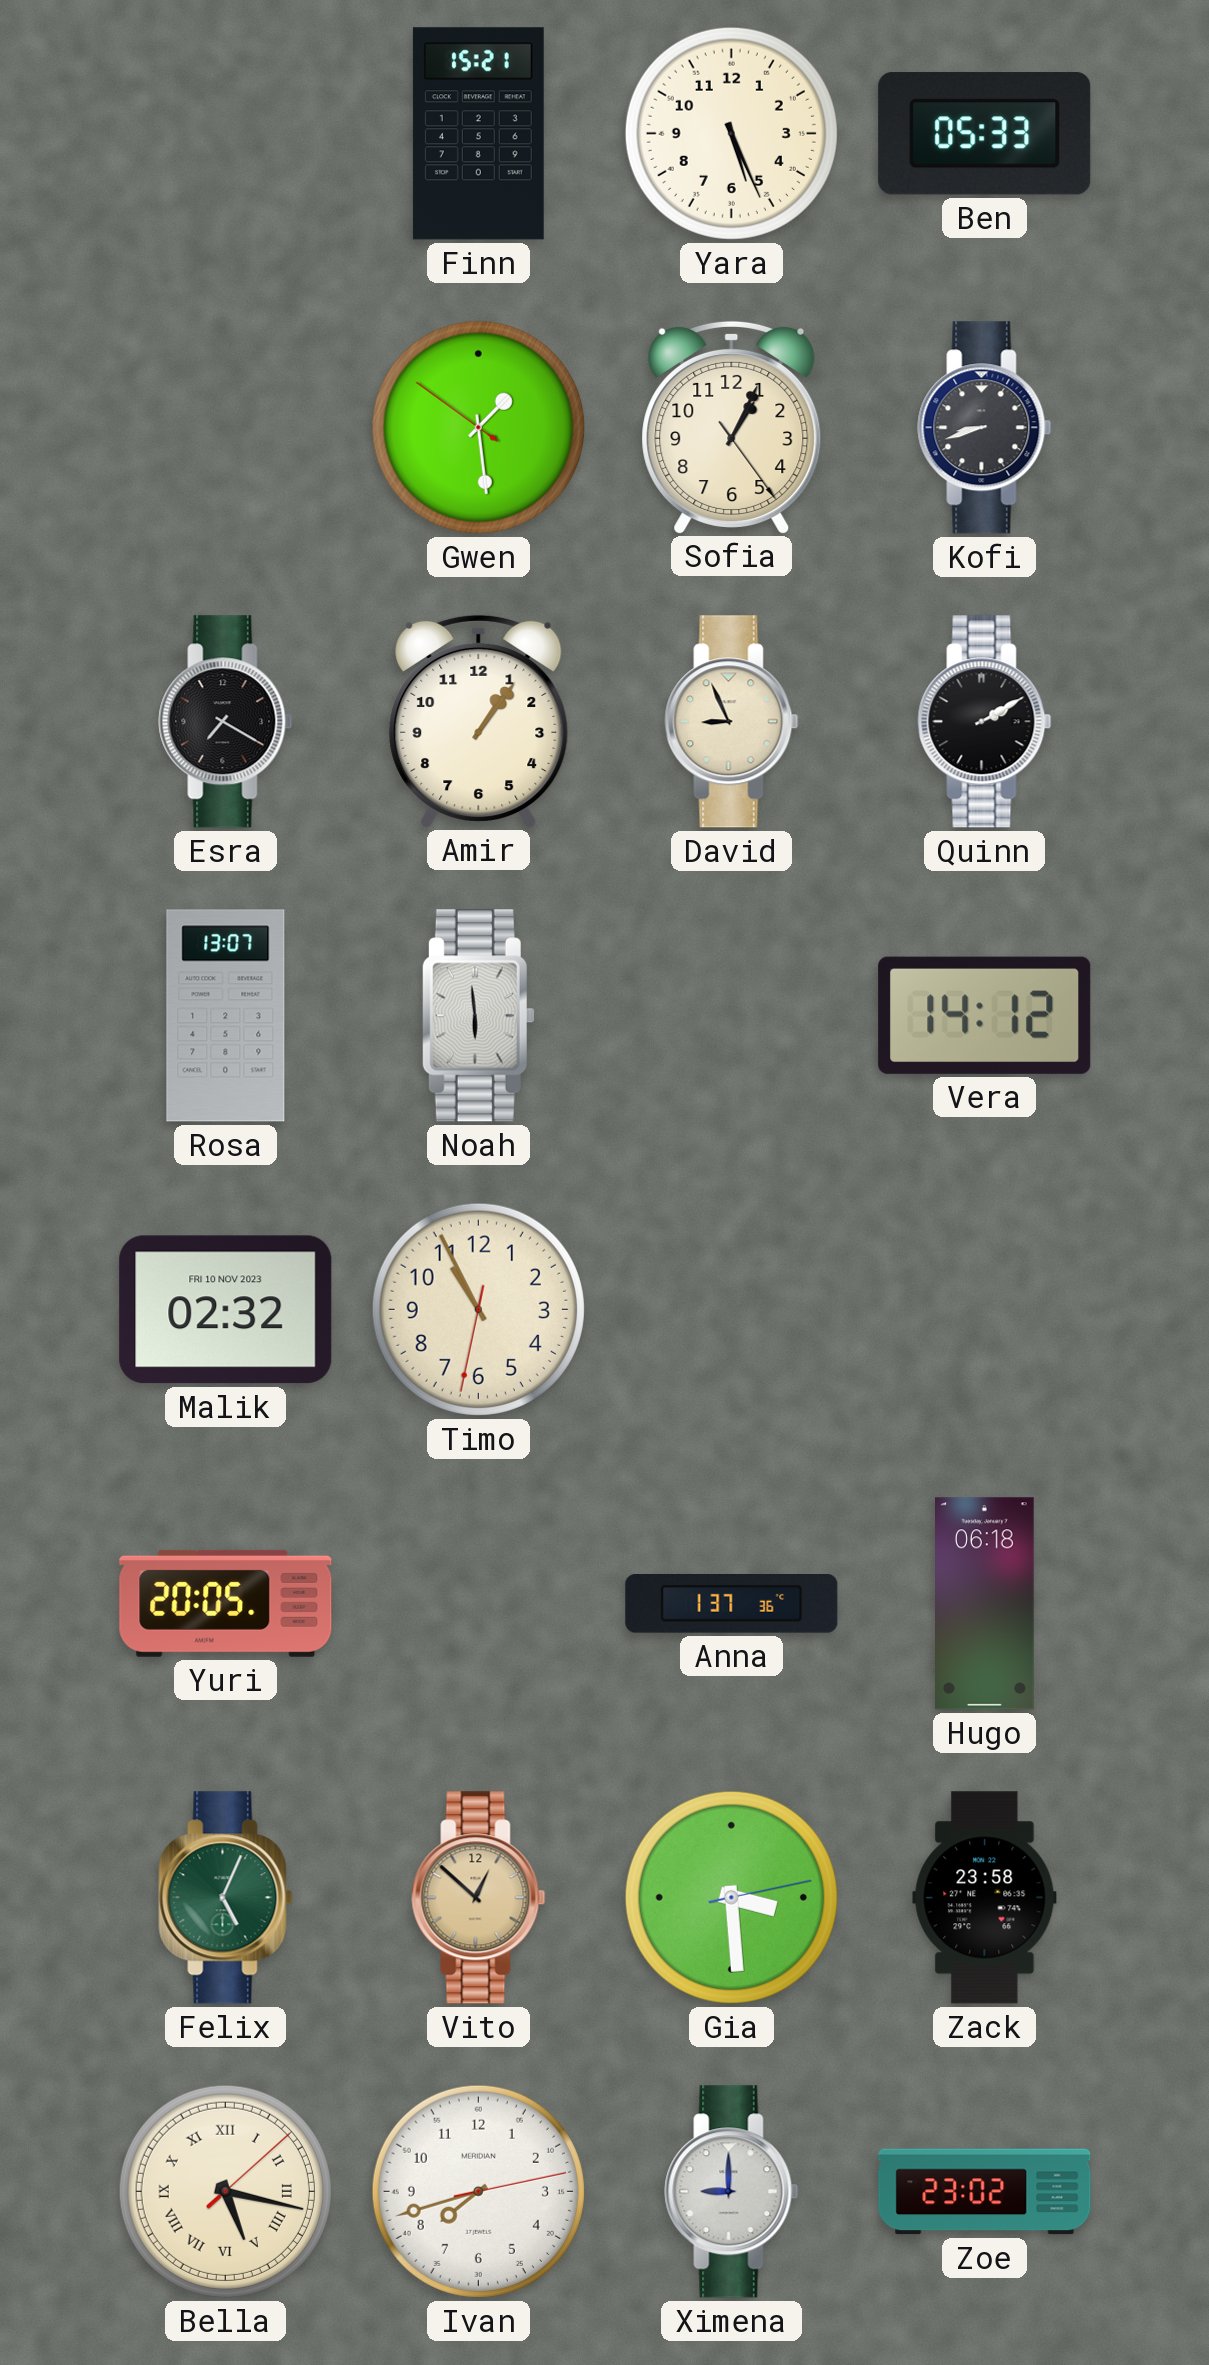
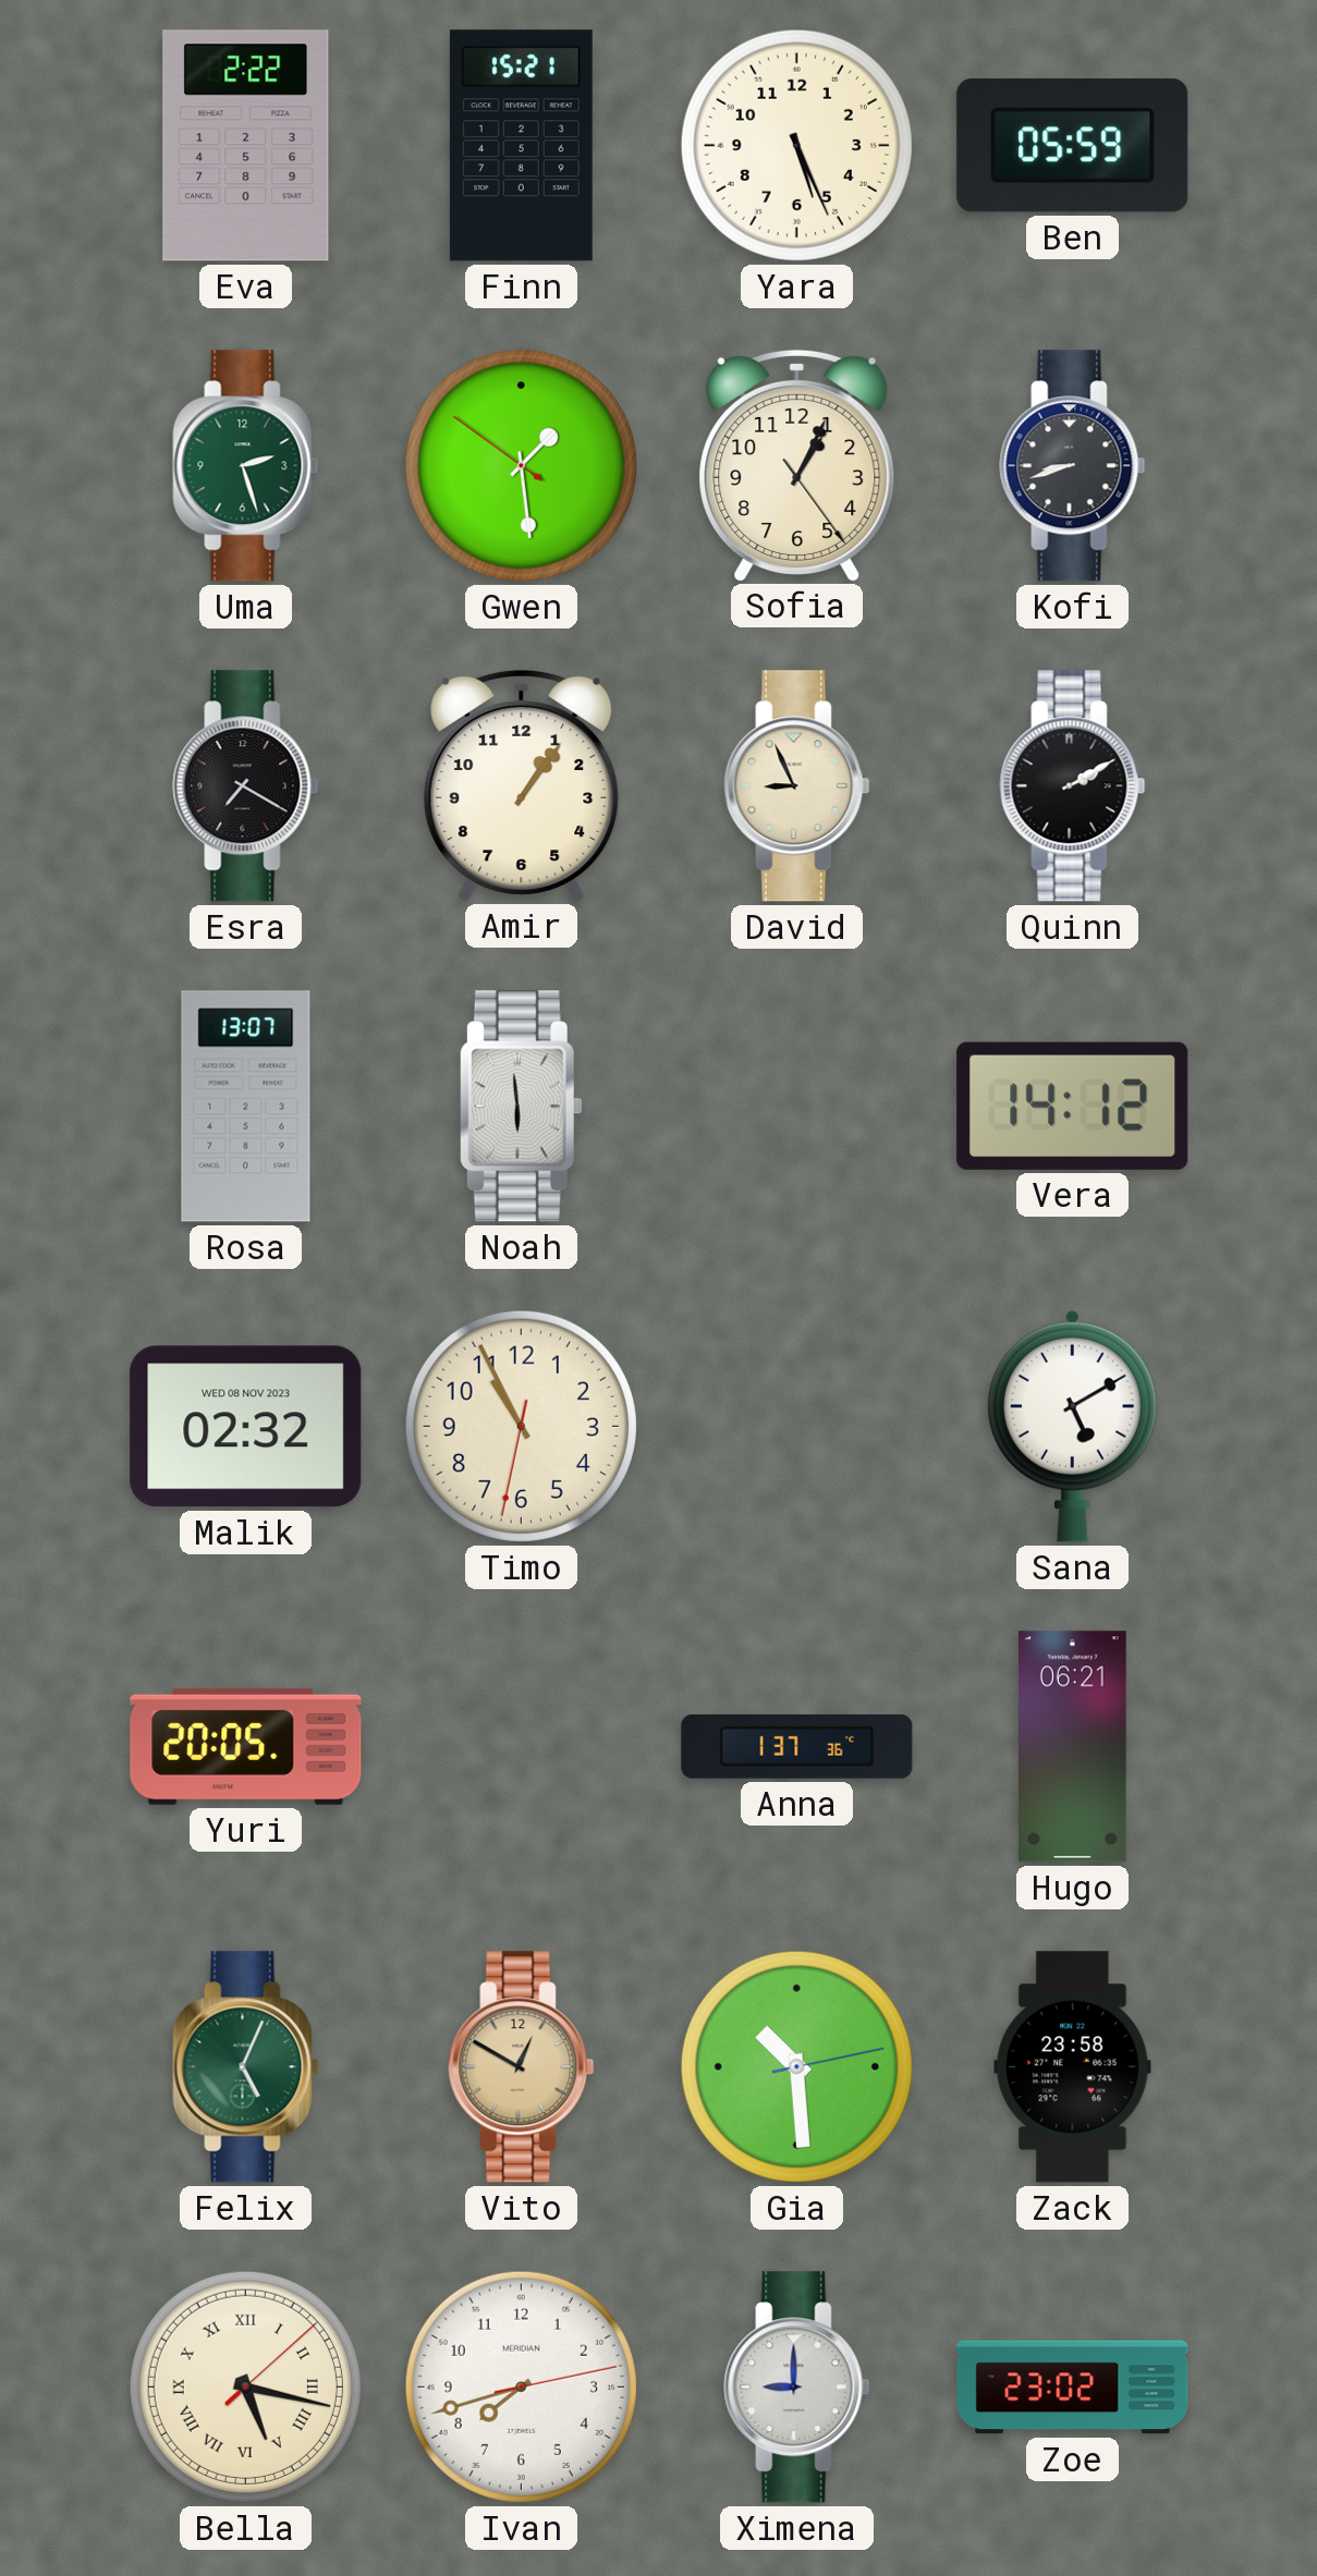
Eva: none -> 2:22 (246, 146)
Ben: 05:33 -> 05:59 (1073, 146)
Uma: none -> 2:27 (246, 466)
Malik date: FRI 10 NOV 2023 -> WED 08 NOV 2023 (246, 1427)
Sana: none -> 5:10 (1072, 1426)
Hugo: 06:18 -> 06:21 (1073, 1747)
Vito: 12:52 -> 12:50 (522, 2067)
Gia: 3:29 -> 10:29 (796, 2066)
